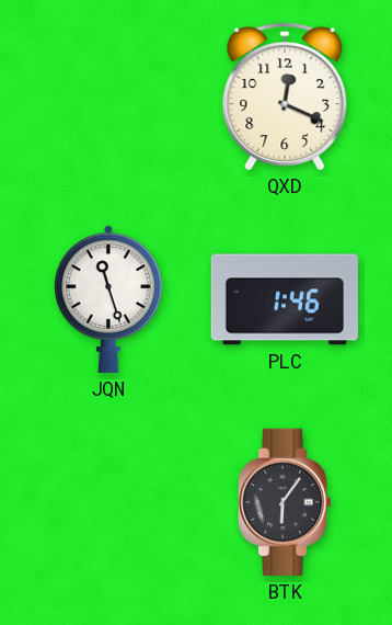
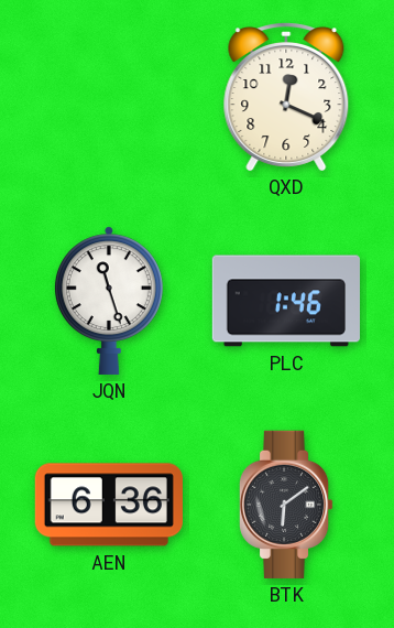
AEN: none -> 6:36 (109, 505)
BTK: 6:06 -> 6:09 (286, 505)
